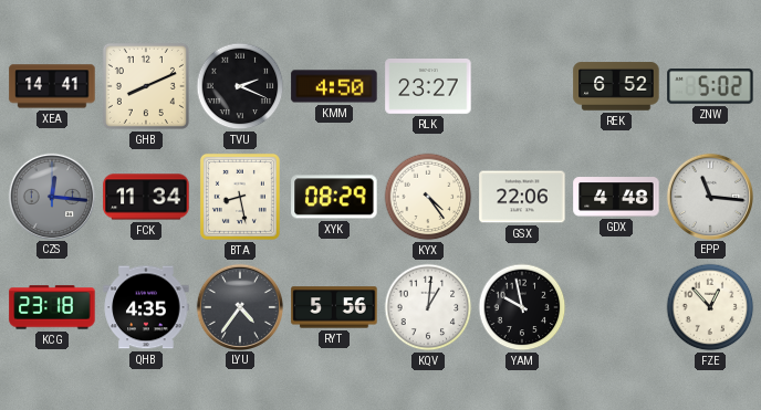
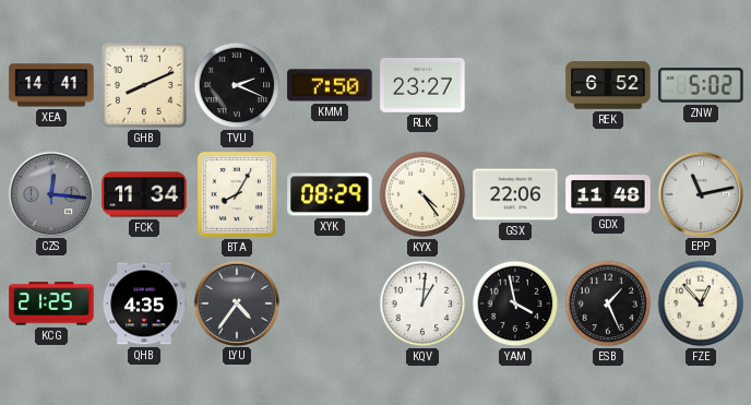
KMM: 4:50 -> 7:50 (330, 85)
BTA: 8:28 -> 8:05 (237, 194)
GDX: 4:48 -> 11:48 (608, 194)
EPP: 11:16 -> 11:13 (700, 193)
KCG: 23:18 -> 21:25 (51, 303)
RYT: 5:56 -> none (334, 307)
YAM: 9:58 -> 3:58 (515, 303)
ESB: none -> 1:26 (608, 303)
